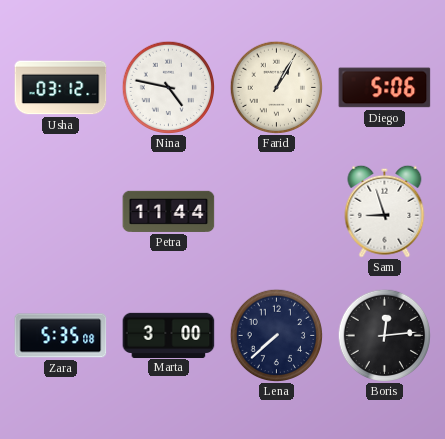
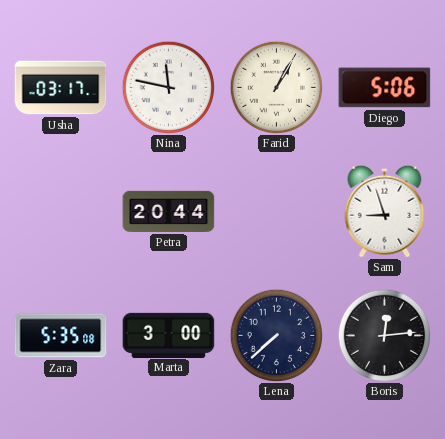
Usha: 03:12 -> 03:17 (61, 88)
Nina: 4:47 -> 11:47 (168, 87)
Petra: 11:44 -> 20:44 (169, 211)
